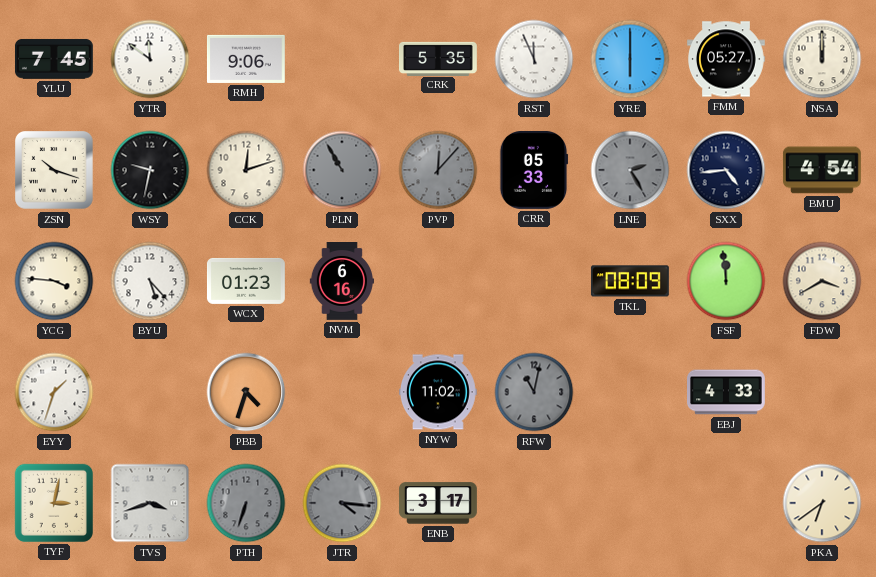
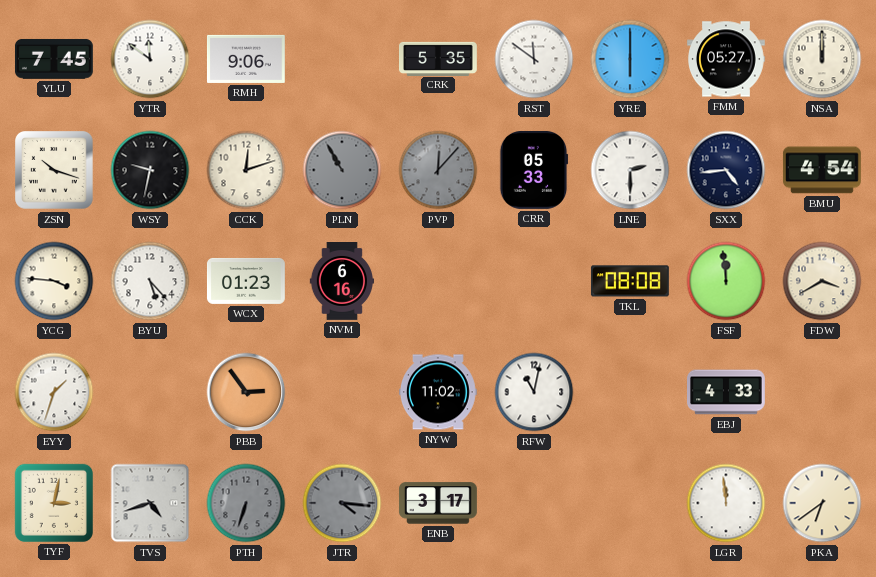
RST: 11:56 -> 11:51 (534, 59)
LNE: 2:25 -> 2:30 (630, 170)
LNE dial: grey -> white (630, 170)
TKL: 08:09 -> 08:08 (630, 281)
PBB: 4:33 -> 2:54 (246, 392)
RFW dial: grey -> white (534, 392)
TVS: 3:42 -> 4:42 (150, 503)
LGR: none -> 11:59 (726, 503)
